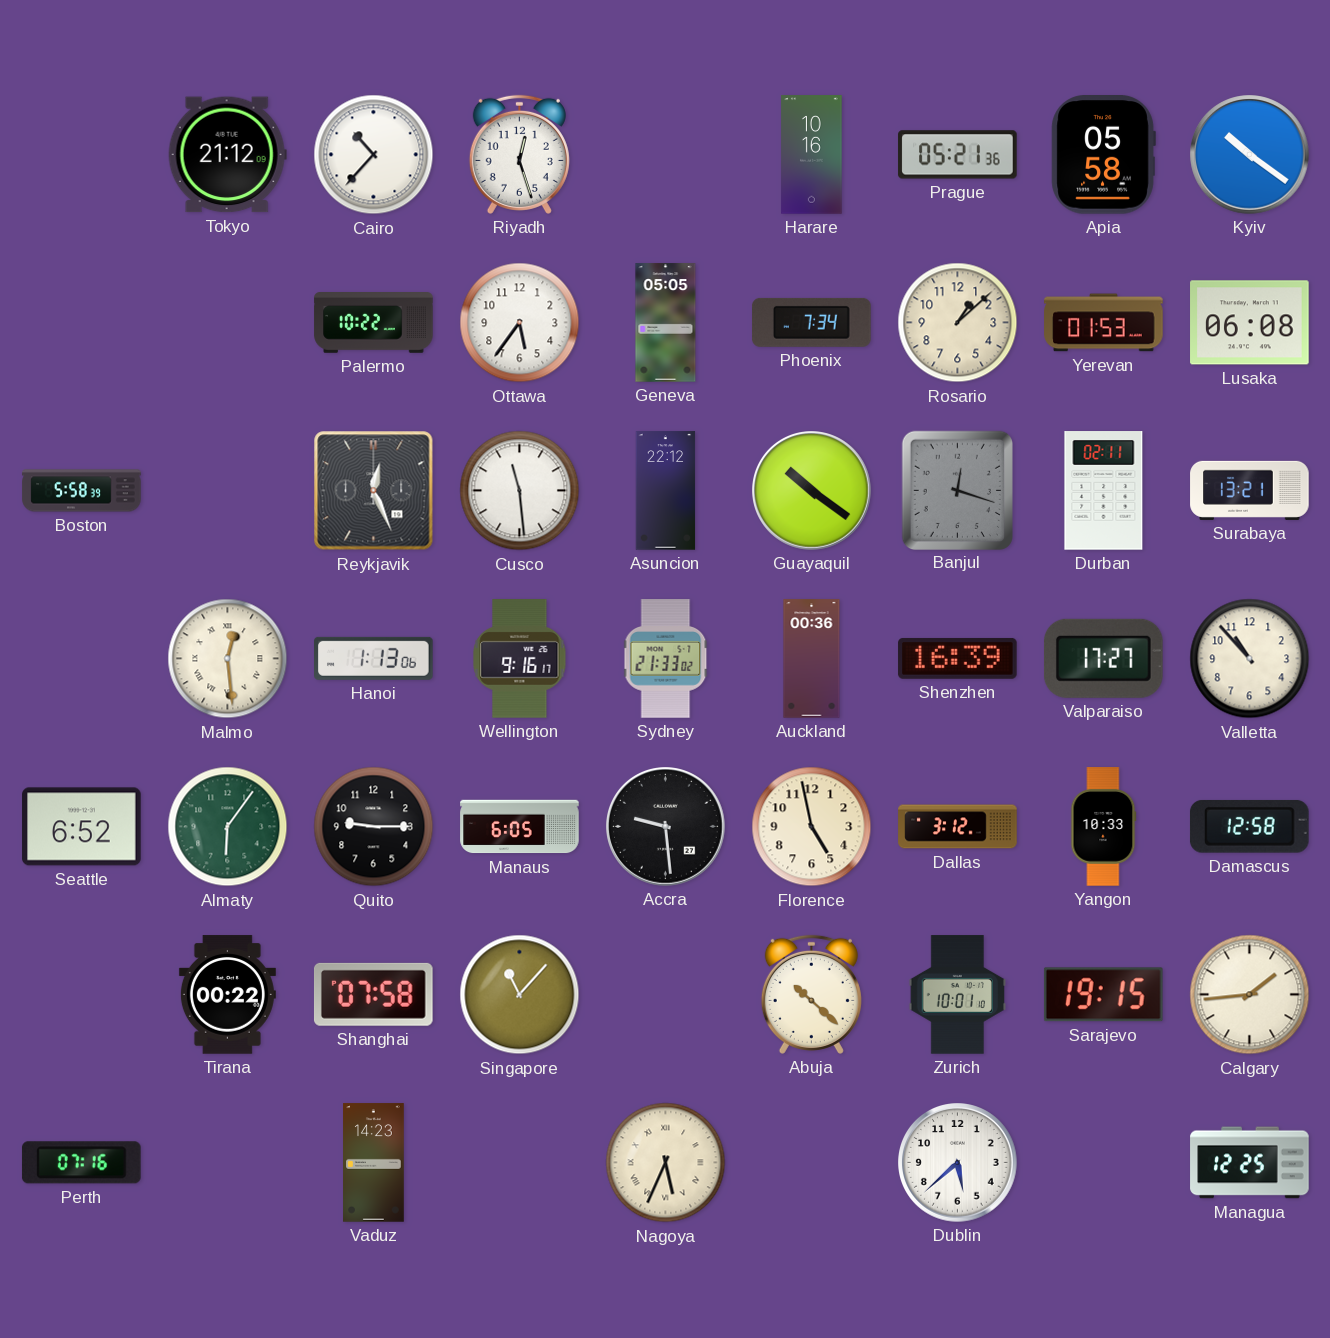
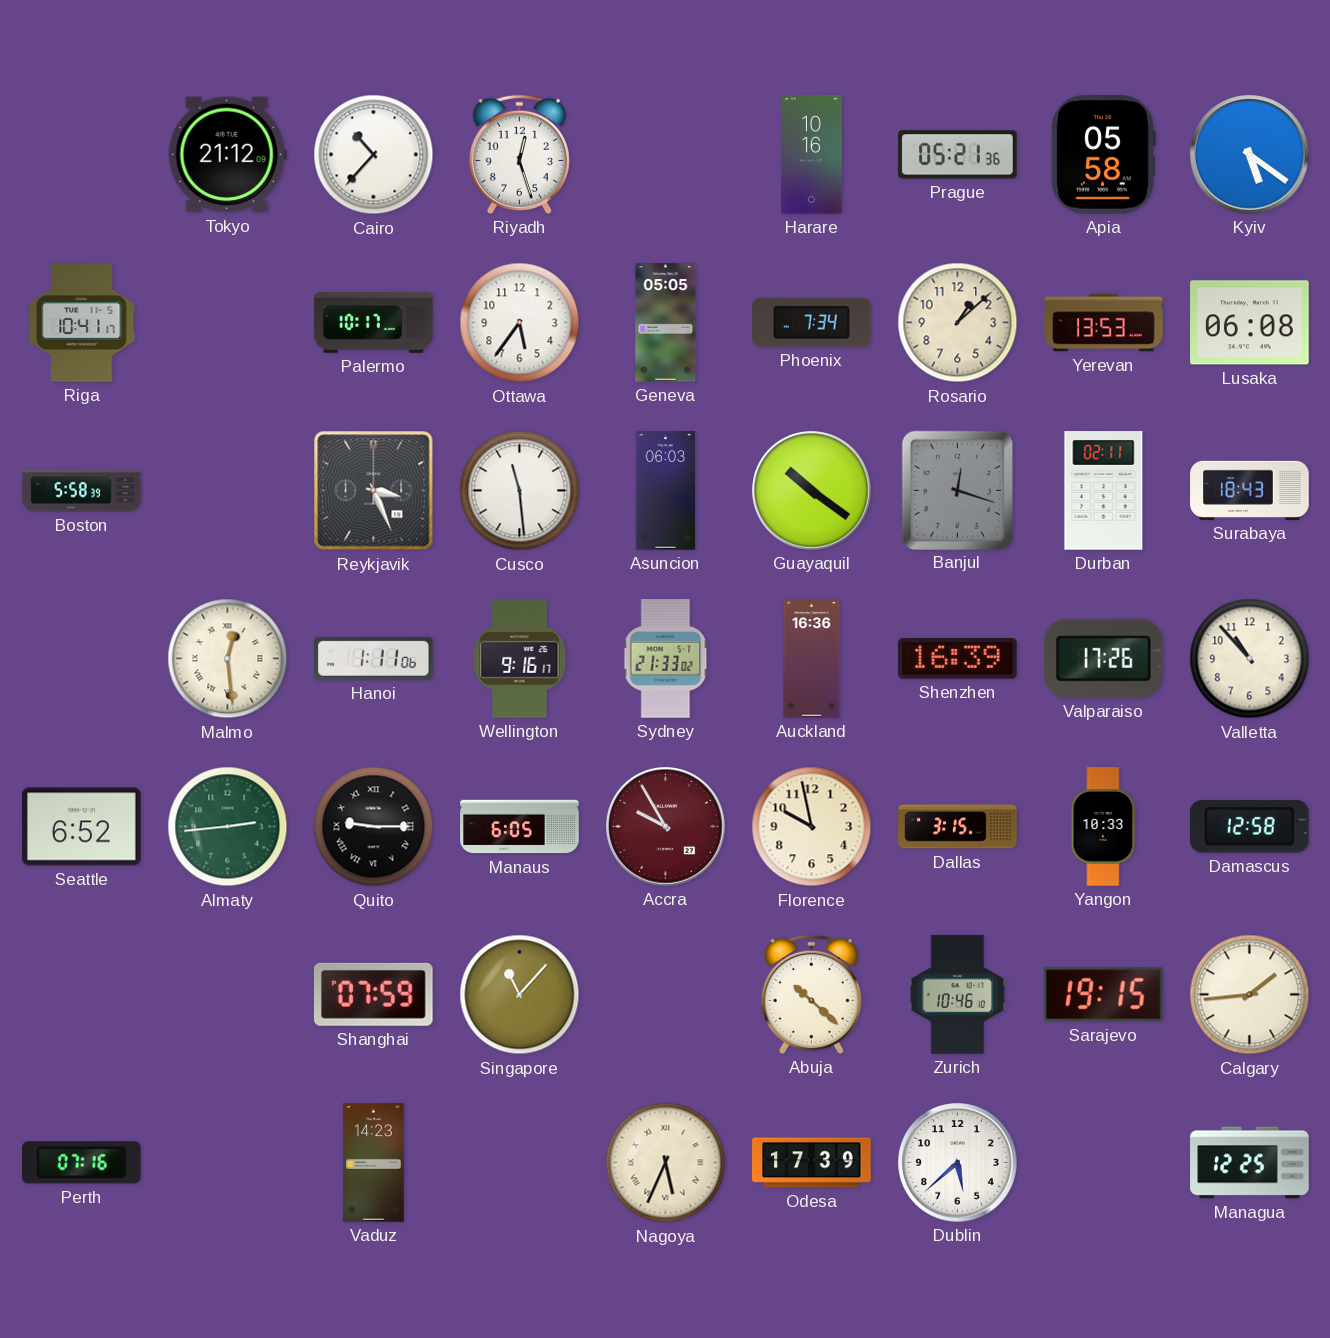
Kyiv: 10:21 -> 5:21 (1250, 155)
Riga: none -> 10:41 (82, 323)
Palermo: 10:22 -> 10:17 (374, 323)
Yerevan: 01:53 -> 13:53 (1104, 323)
Reykjavik: 12:26 -> 3:26 (374, 491)
Asuncion: 22:12 -> 06:03 (666, 491)
Surabaya: 13:21 -> 18:43 (1250, 490)
Hanoi: 1:13 -> 1:11 (374, 658)
Auckland: 00:36 -> 16:36 (812, 659)
Valparaiso: 17:27 -> 17:26 (1103, 658)
Almaty: 6:06 -> 2:44 (228, 827)
Quito numerals: Arabic -> Roman (374, 827)
Accra: 9:29 -> 9:55 (666, 827)
Accra dial: black -> burgundy (666, 827)
Florence: 4:58 -> 9:58 (812, 827)
Dallas: 3:12 -> 3:15 (958, 827)
Tirana: 00:22 -> none (227, 995)
Shanghai: 07:58 -> 07:59 (373, 994)
Zurich: 10:01 -> 10:46 (957, 995)
Odesa: none -> 17:39 (812, 1163)
